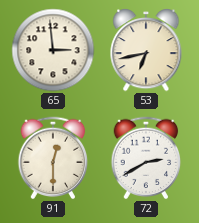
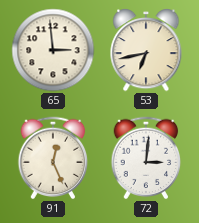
91: 12:30 -> 12:26 (53, 158)
72: 2:40 -> 3:01 (146, 158)
